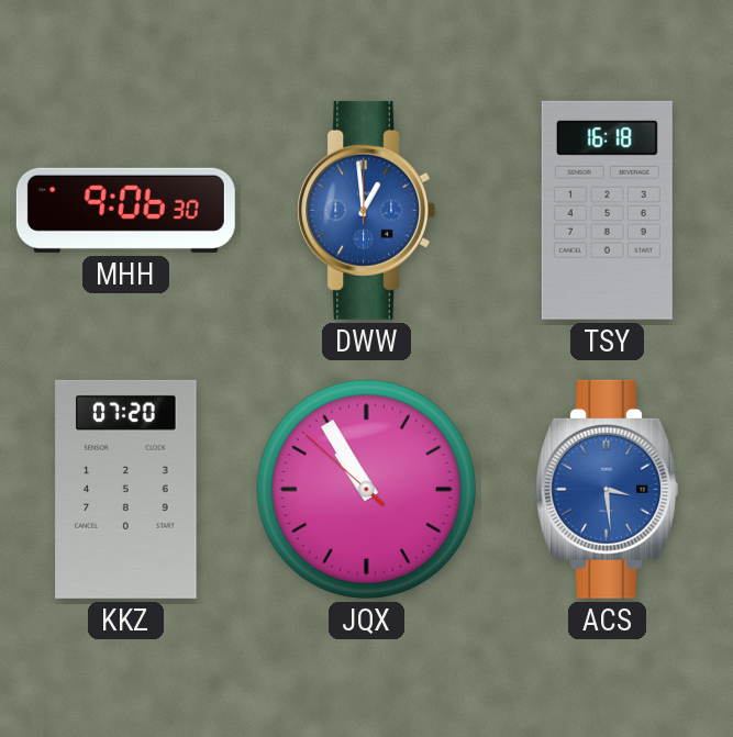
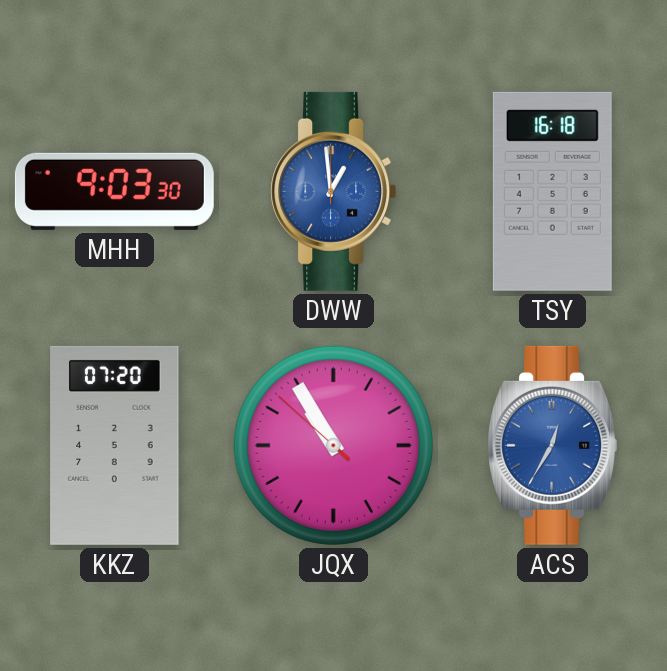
MHH: 9:06 -> 9:03 (114, 191)
ACS: 3:29 -> 12:35 (552, 445)
